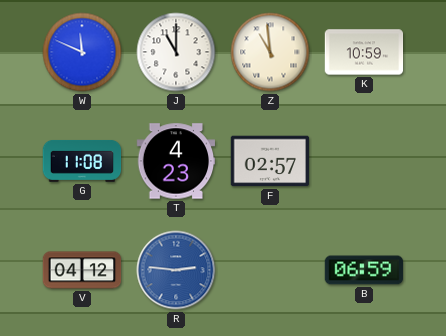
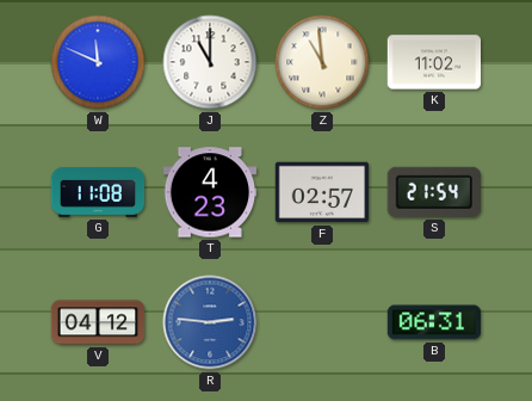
K: 10:59 -> 11:02 (434, 62)
S: none -> 21:54 (433, 192)
B: 06:59 -> 06:31 (434, 322)
